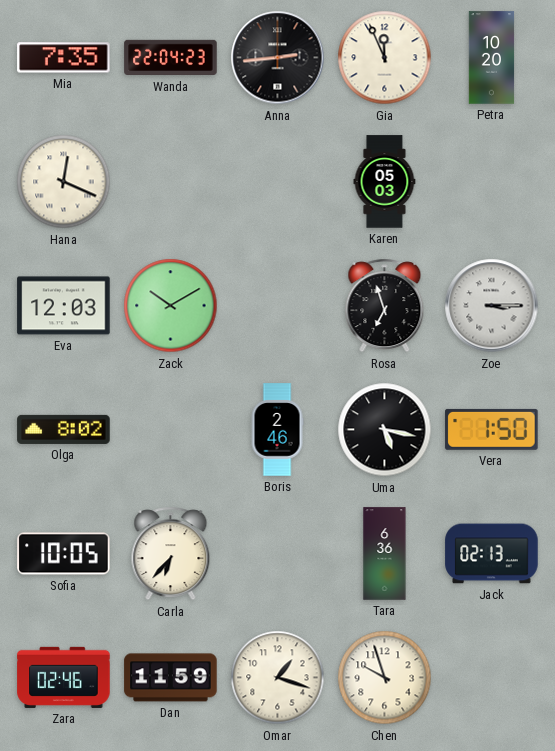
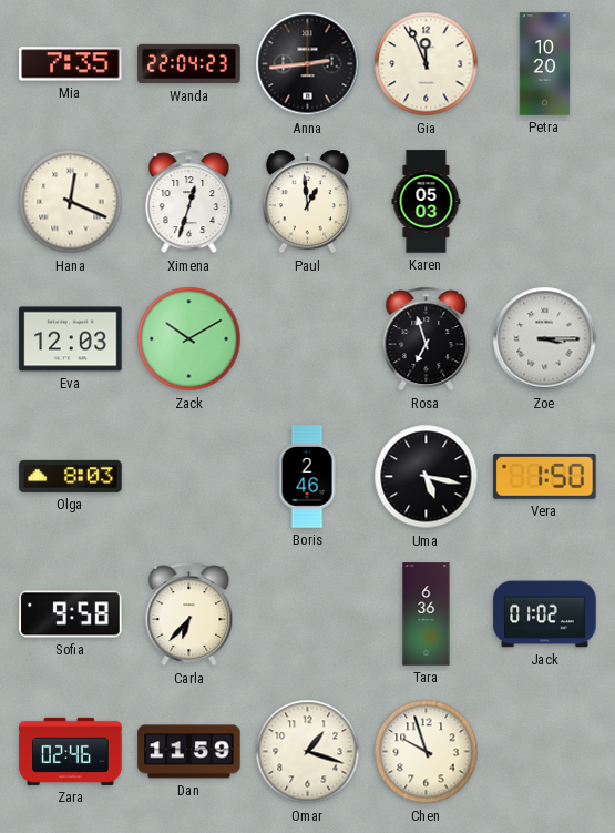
Ximena: none -> 12:33 (189, 202)
Paul: none -> 12:59 (307, 202)
Olga: 8:02 -> 8:03 (71, 476)
Sofia: 10:05 -> 9:58 (71, 614)
Jack: 02:13 -> 01:02 (545, 614)
